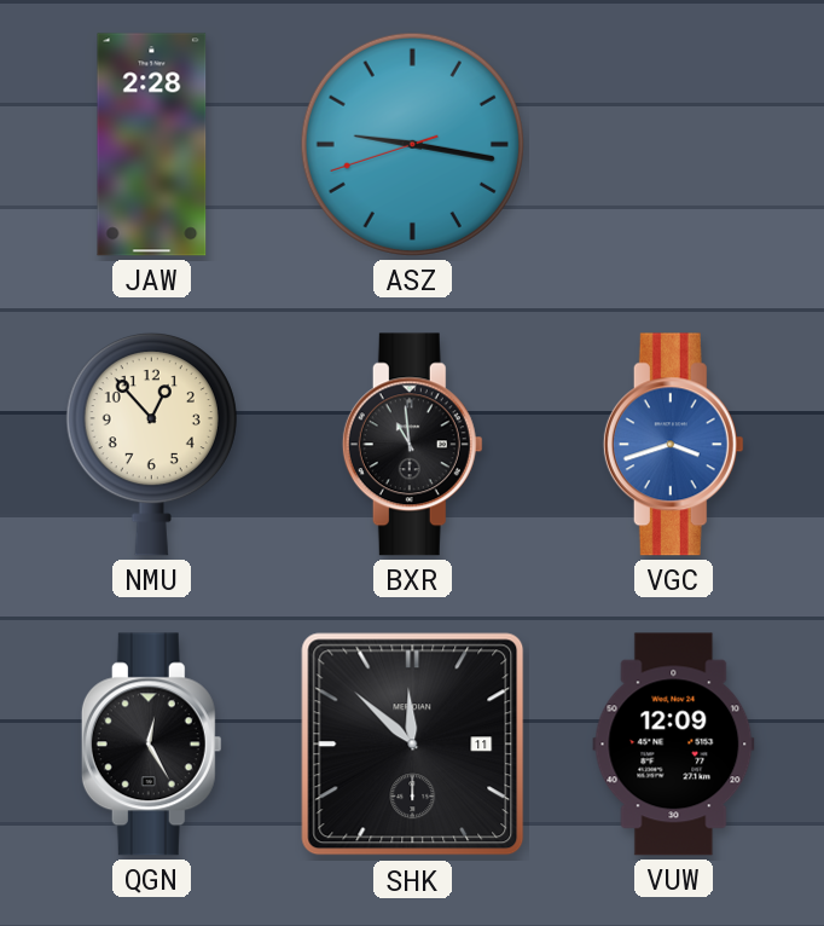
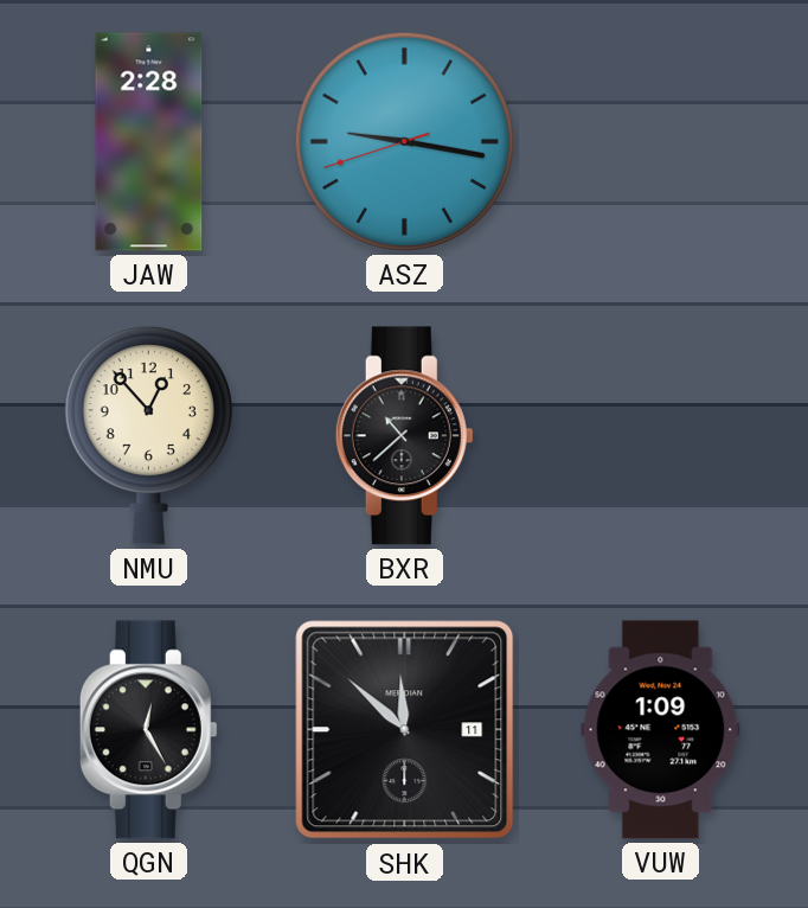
BXR: 10:59 -> 10:38 (404, 436)
VGC: 3:42 -> none (673, 445)
VUW: 12:09 -> 1:09 (661, 730)
